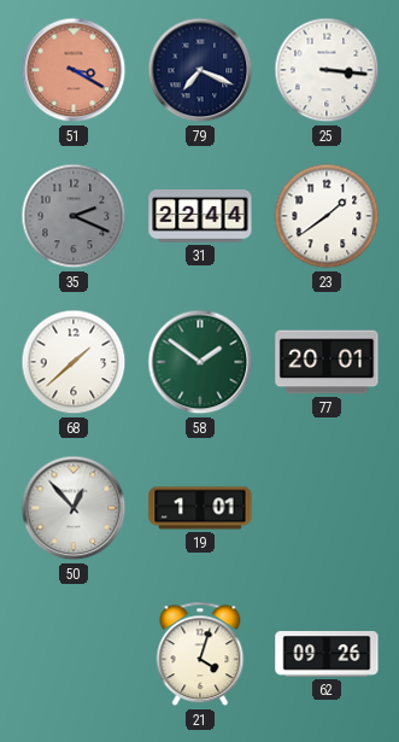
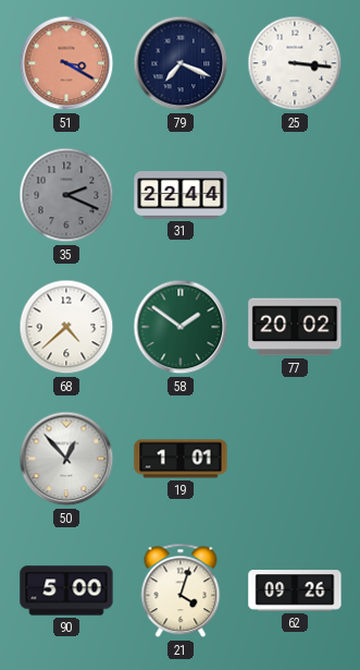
23: 1:39 -> none (327, 216)
68: 1:38 -> 4:38 (66, 327)
77: 20:01 -> 20:02 (295, 327)
90: none -> 5:00 (66, 590)
